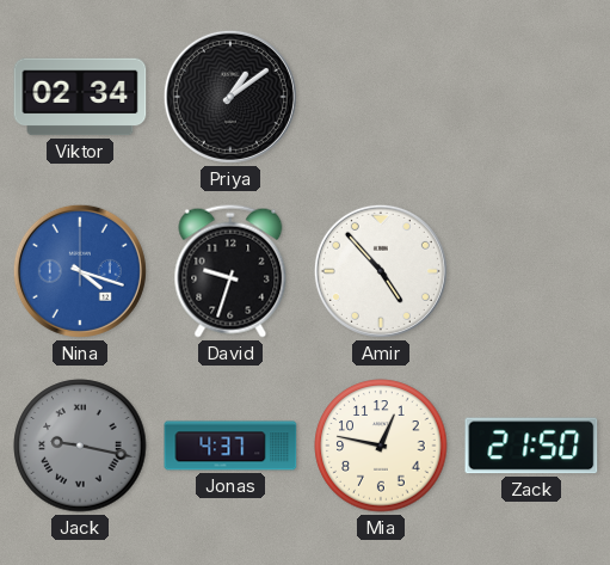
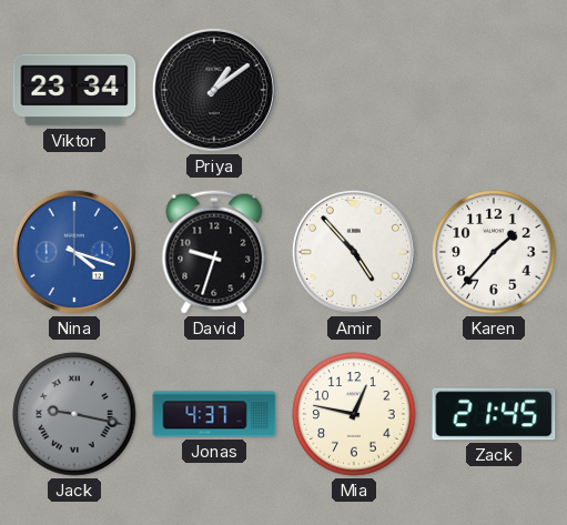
Viktor: 02:34 -> 23:34 (74, 90)
Karen: none -> 1:37 (494, 252)
Zack: 21:50 -> 21:45 (494, 414)
